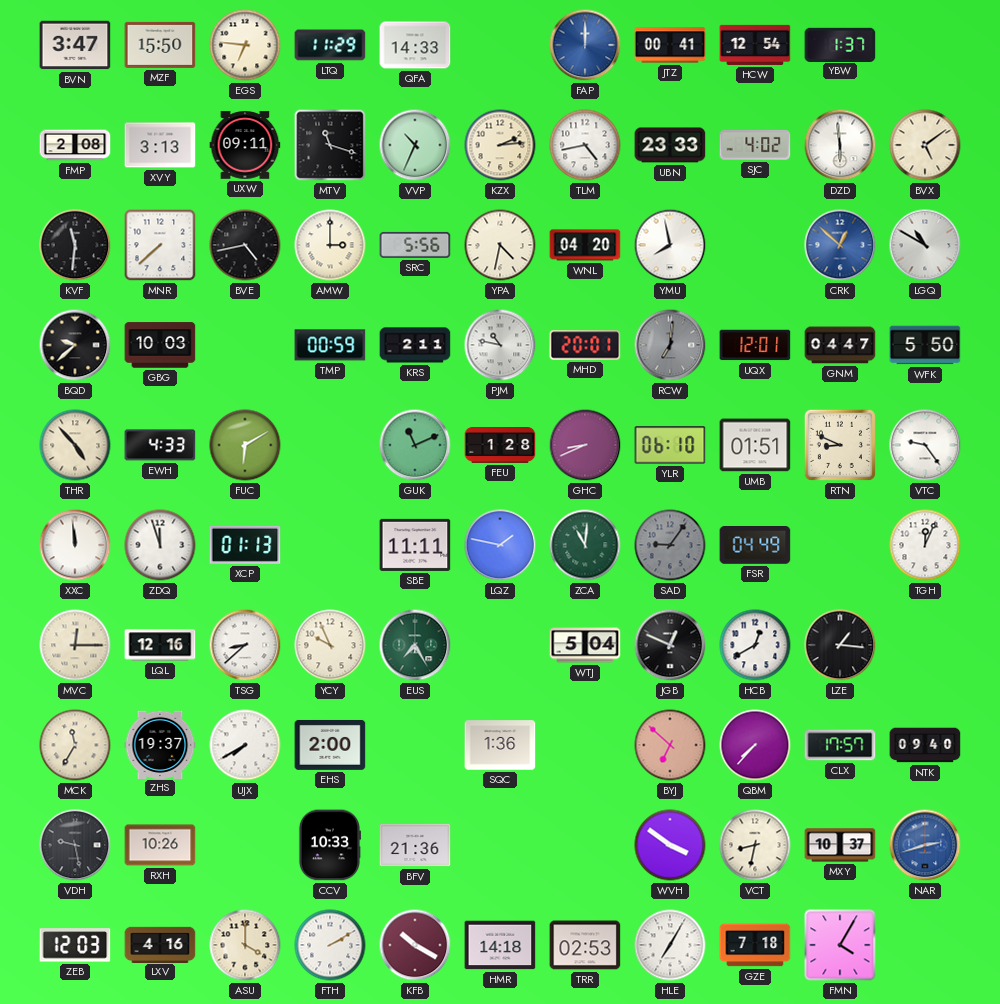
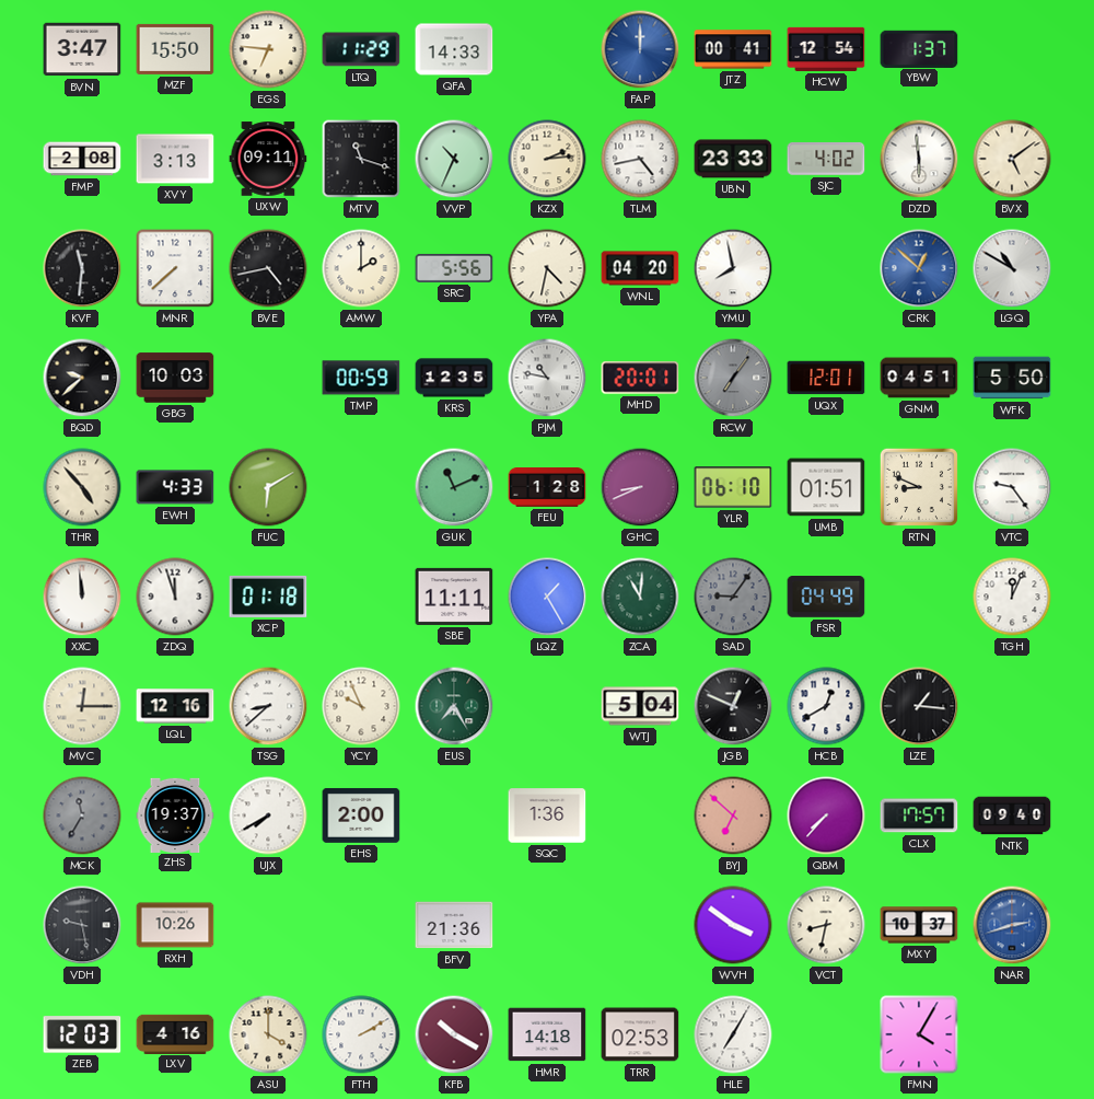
AMW: 3:00 -> 2:00 (361, 268)
KRS: 2:11 -> 12:35 (454, 378)
RCW: 7:01 -> 7:06 (733, 378)
GNM: 04:47 -> 04:51 (919, 378)
XCP: 01:13 -> 01:18 (268, 597)
LQZ: 1:47 -> 1:25 (547, 597)
MCK dial: cream -> grey (82, 815)
CCV: 10:33 -> none (329, 845)
GZE: 7:18 -> none (755, 945)
